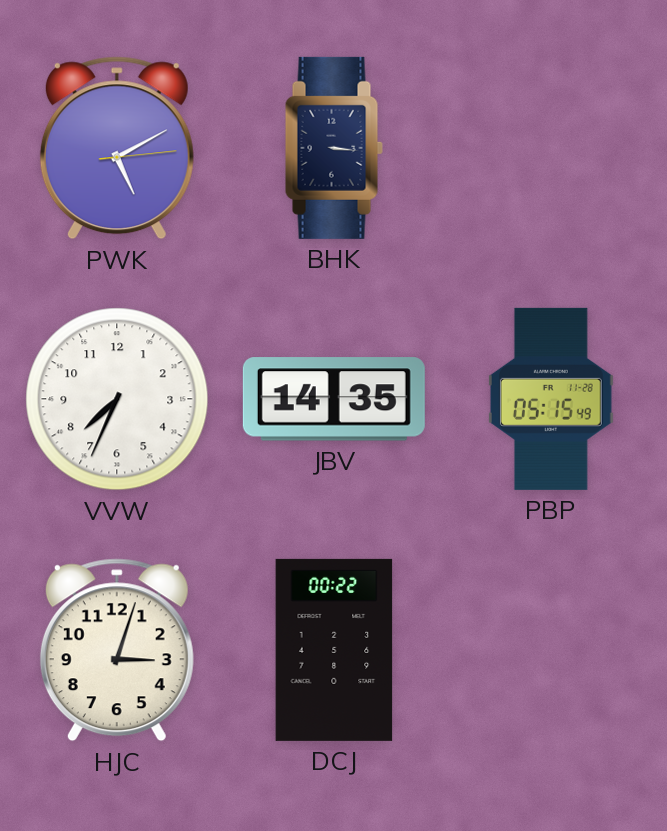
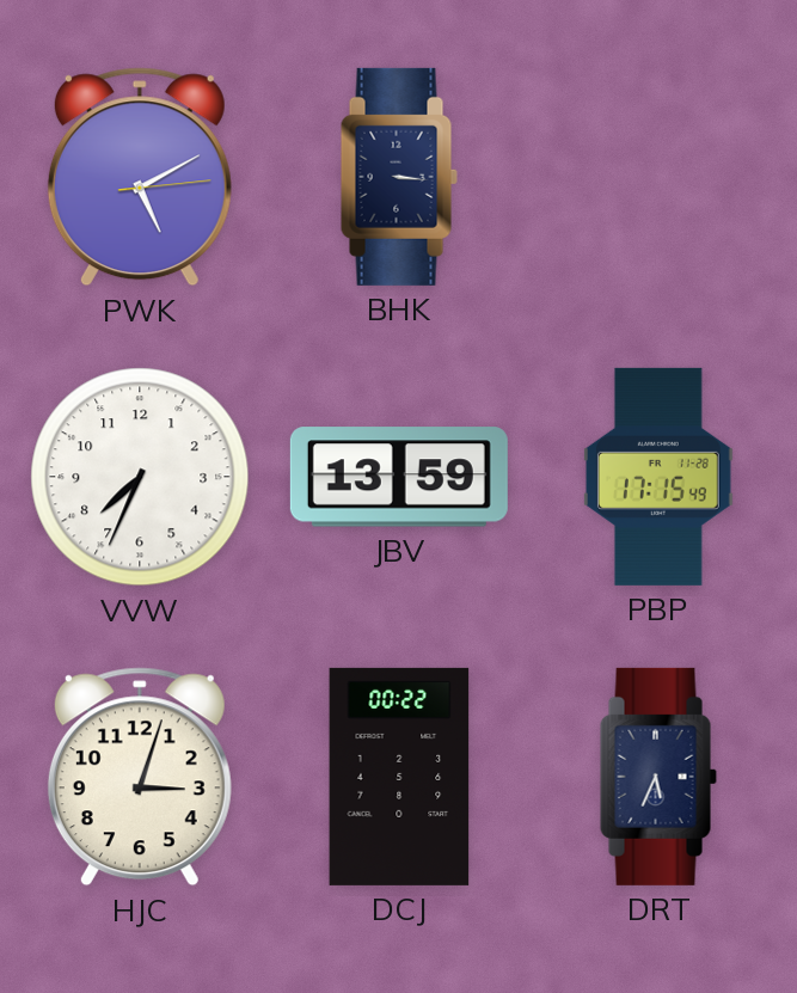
JBV: 14:35 -> 13:59 (399, 477)
PBP: 05:15 -> 17:15 (658, 477)
DRT: none -> 5:34 (658, 777)
